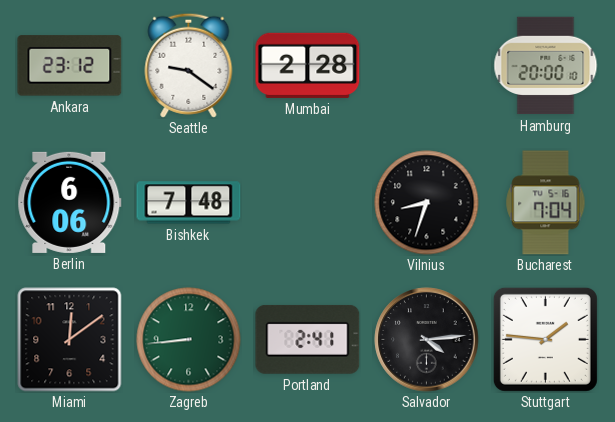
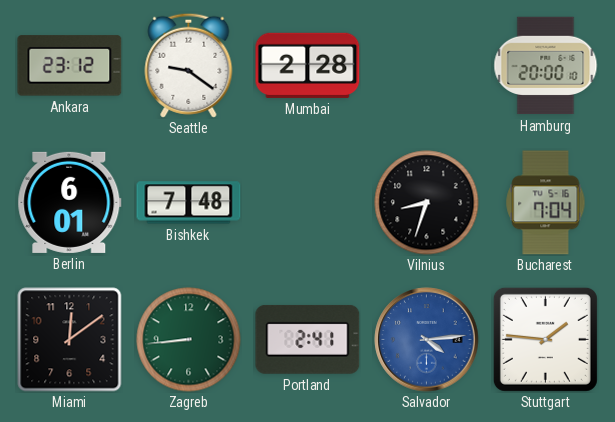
Berlin: 6:06 -> 6:01 (70, 202)
Salvador dial: black -> blue (427, 340)
